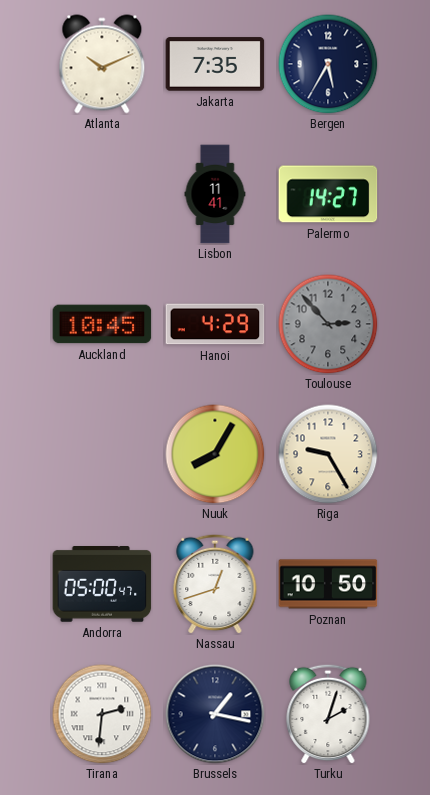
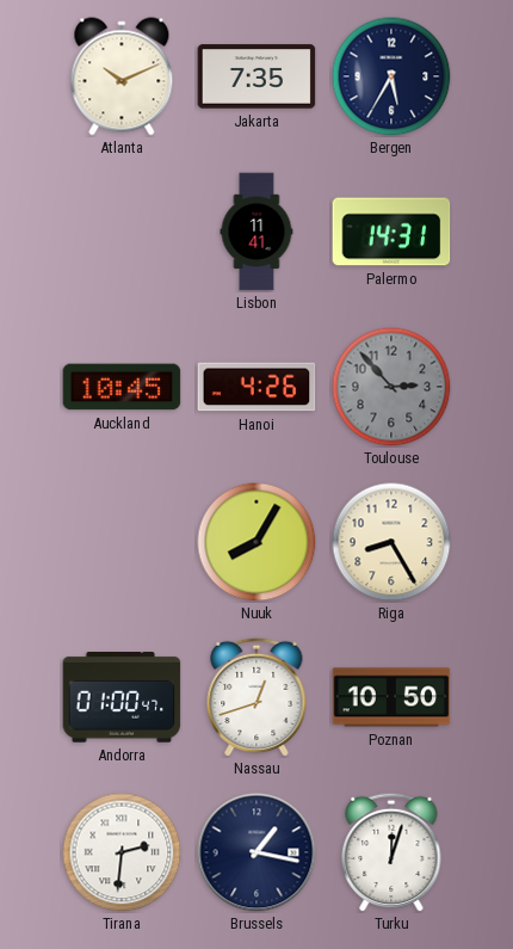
Palermo: 14:27 -> 14:31 (391, 232)
Hanoi: 4:29 -> 4:26 (256, 387)
Riga: 9:25 -> 8:25 (391, 542)
Andorra: 05:00 -> 01:00 (122, 698)
Turku: 2:03 -> 12:03 (391, 852)
